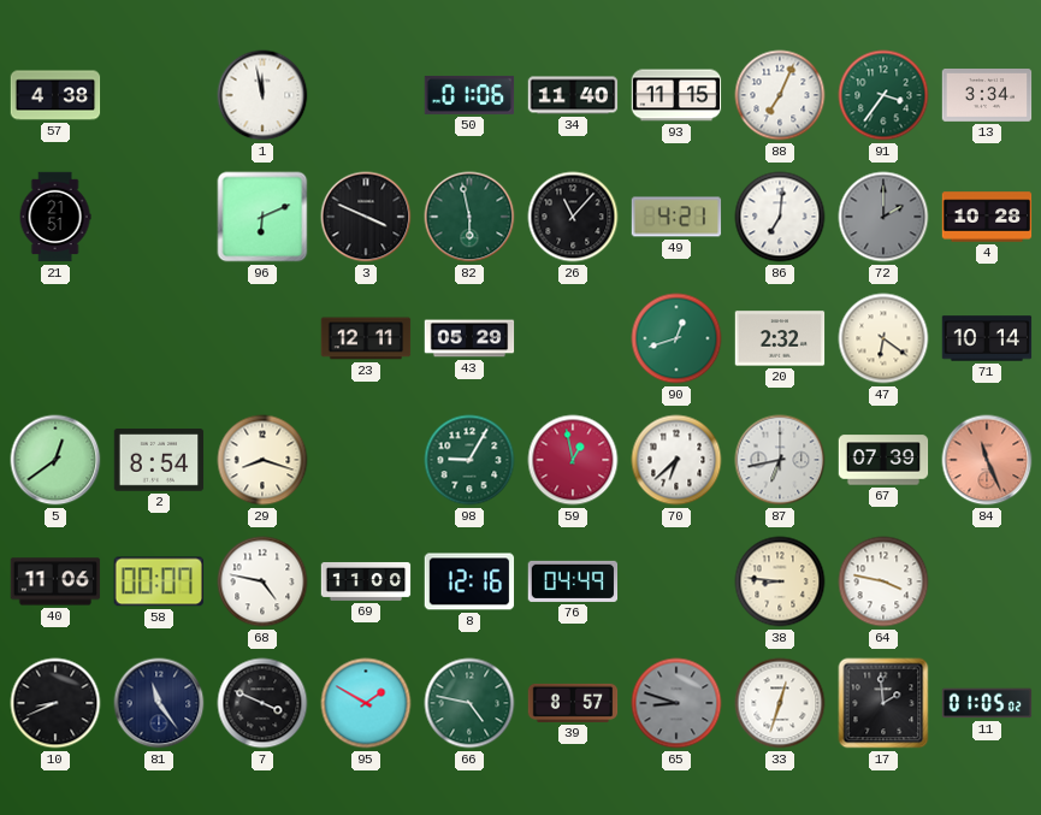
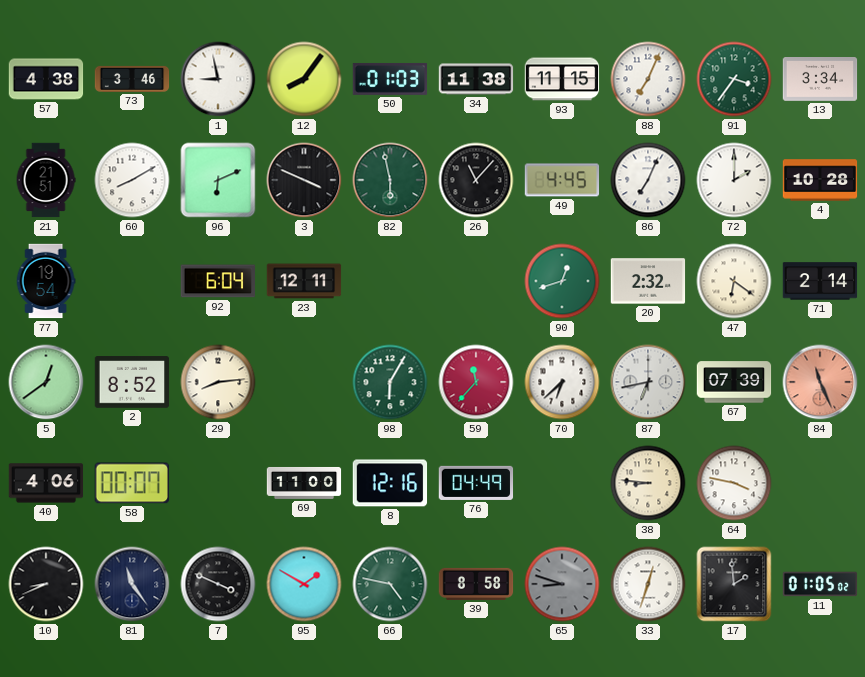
73: none -> 3:46 (132, 79)
1: 11:58 -> 8:58 (218, 79)
12: none -> 8:06 (304, 79)
50: 01:06 -> 01:03 (390, 79)
34: 11:40 -> 11:38 (476, 79)
60: none -> 8:10 (132, 180)
49: 4:21 -> 4:45 (562, 180)
86: 7:01 -> 7:04 (648, 180)
72 dial: grey -> white (734, 180)
77: none -> 19:54 (46, 281)
92: none -> 6:04 (217, 281)
43: 05:29 -> none (469, 338)
71: 10:14 -> 2:14 (820, 281)
2: 8:54 -> 8:52 (132, 382)
29: 8:18 -> 8:14 (218, 382)
98: 9:05 -> 6:05 (390, 382)
59: 12:58 -> 11:37 (476, 382)
40: 11:06 -> 4:06 (46, 483)
68: 4:47 -> none (262, 581)
39: 8:57 -> 8:58 (476, 584)
